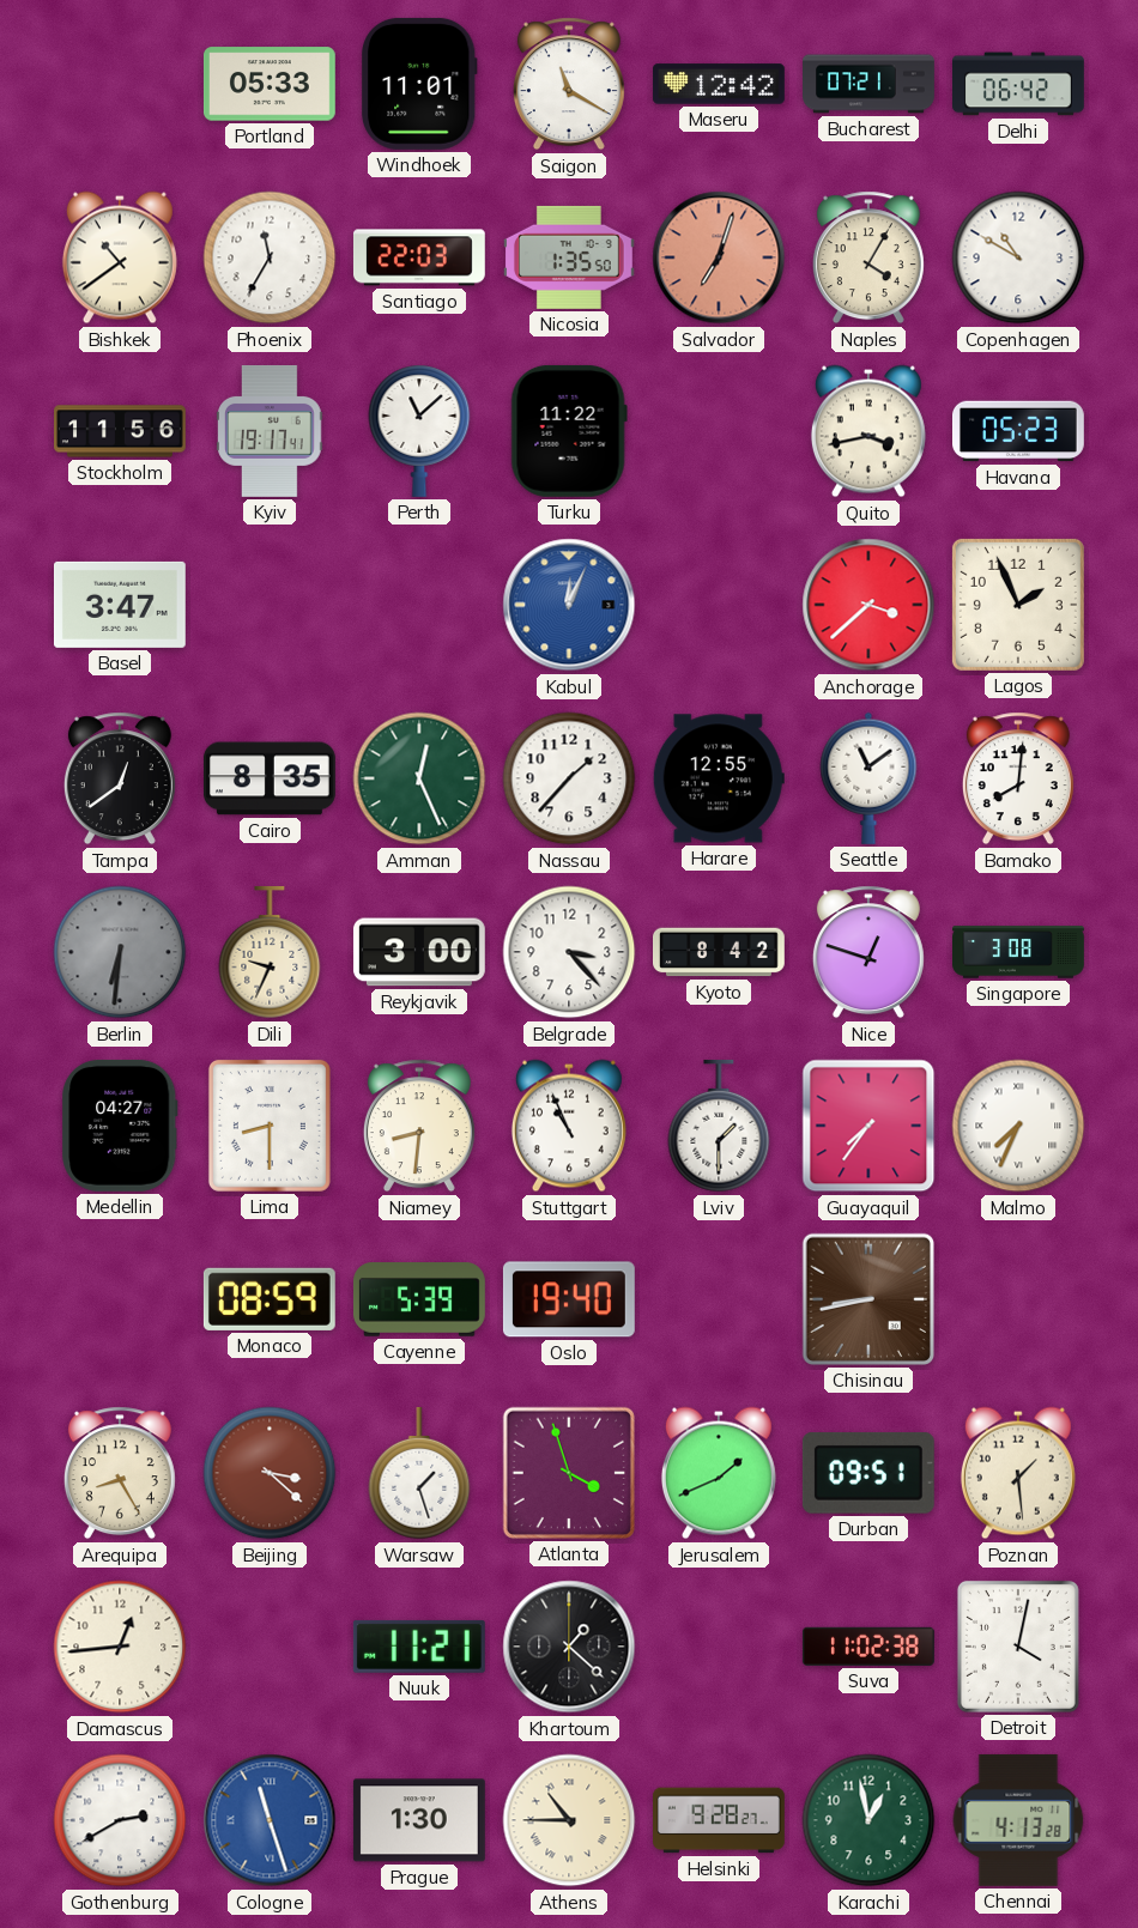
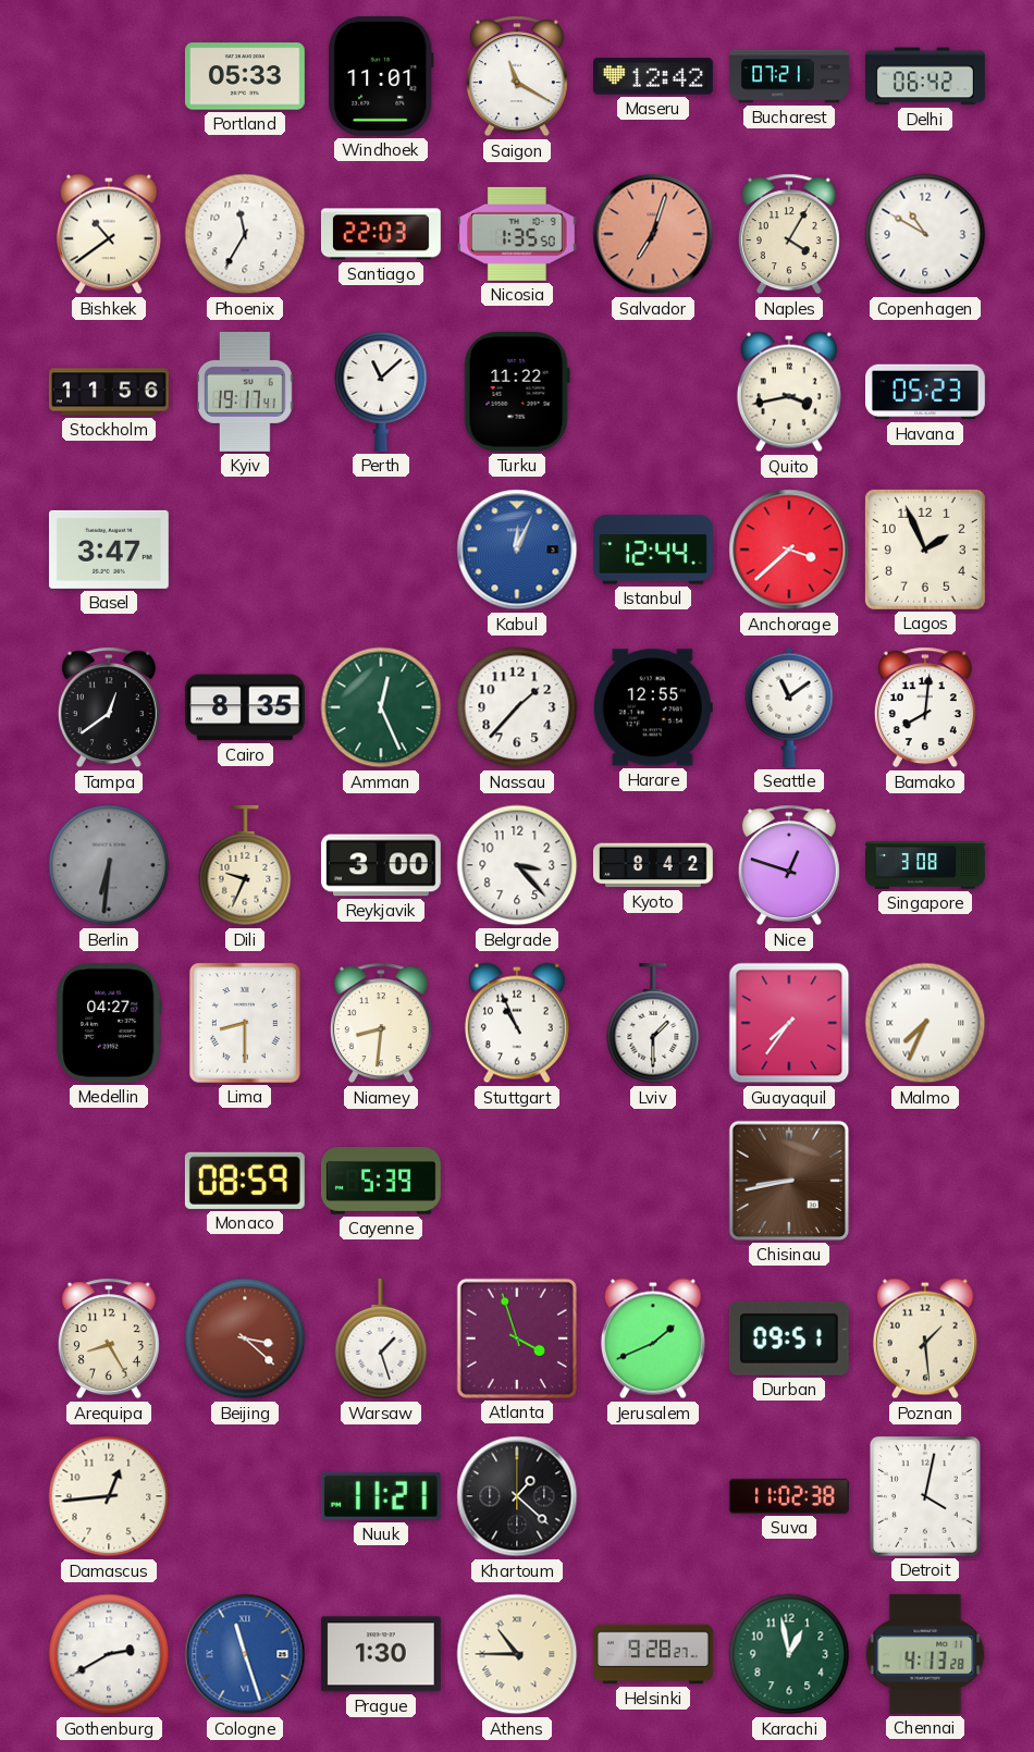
Istanbul: none -> 12:44 (653, 550)
Oslo: 19:40 -> none (569, 1299)
